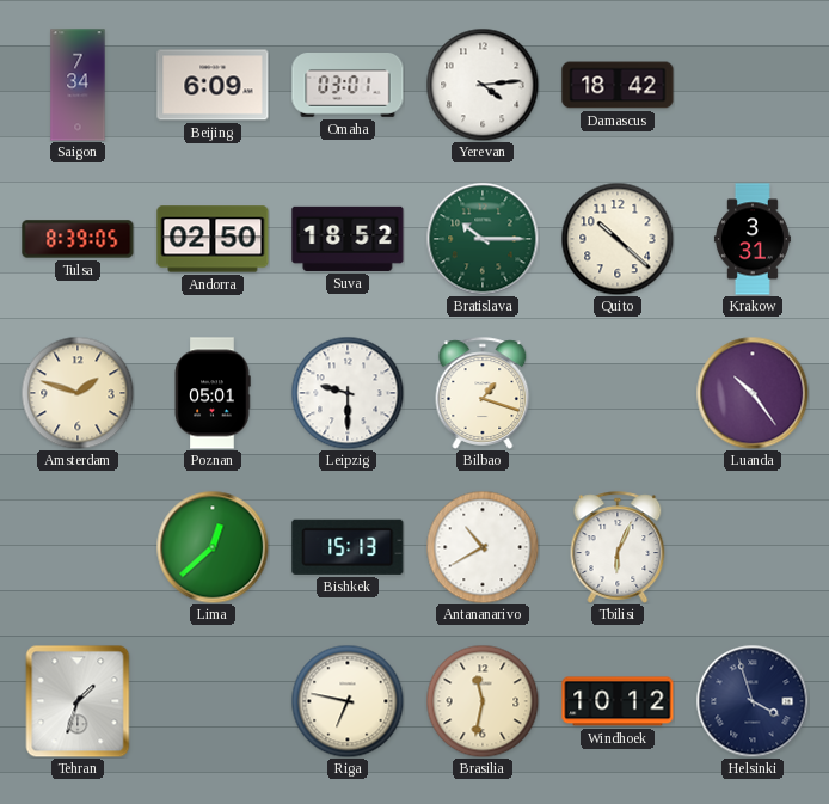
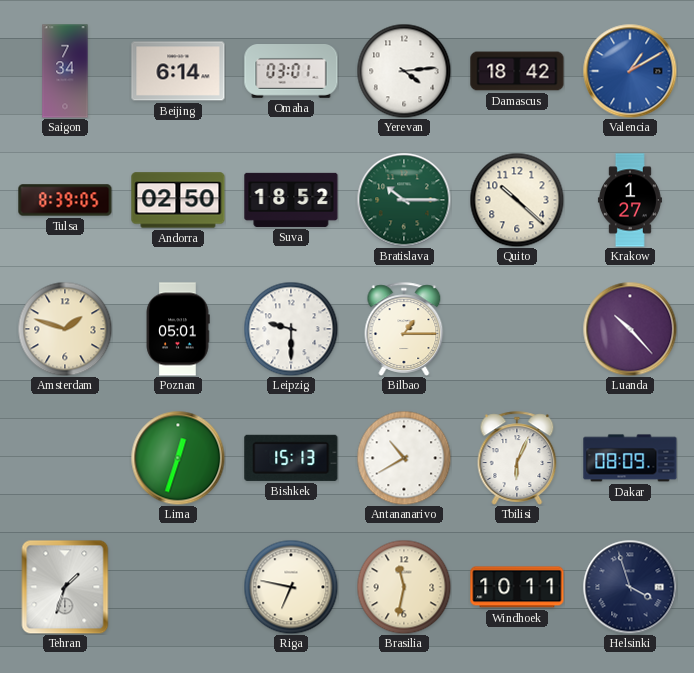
Beijing: 6:09 -> 6:14 (178, 71)
Valencia: none -> 1:10 (630, 71)
Krakow: 3:31 -> 1:27 (630, 200)
Bilbao: 1:18 -> 1:15 (404, 329)
Luanda: 10:24 -> 10:23 (630, 329)
Lima: 12:38 -> 12:33 (178, 458)
Dakar: none -> 08:09 (630, 458)
Windhoek: 10:12 -> 10:11 (517, 587)
